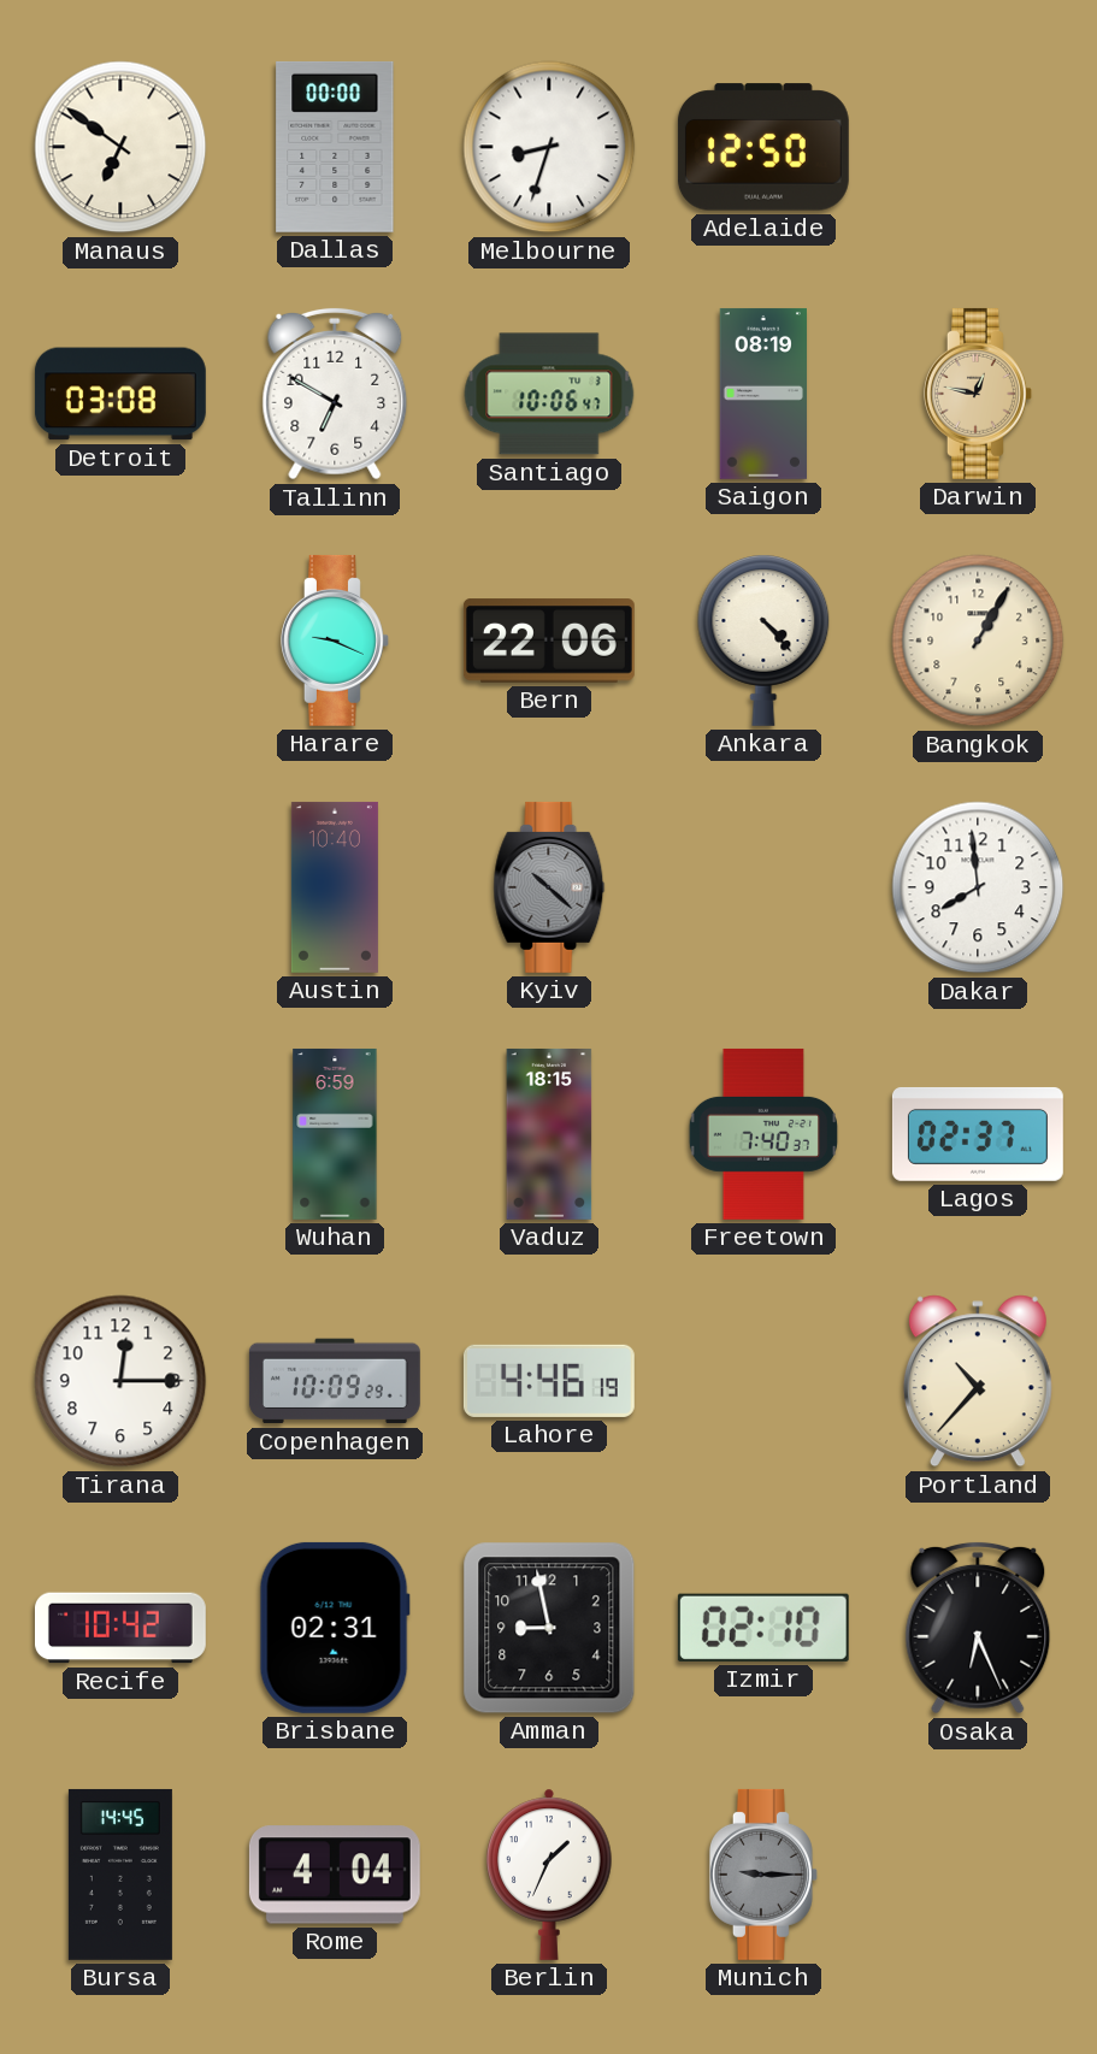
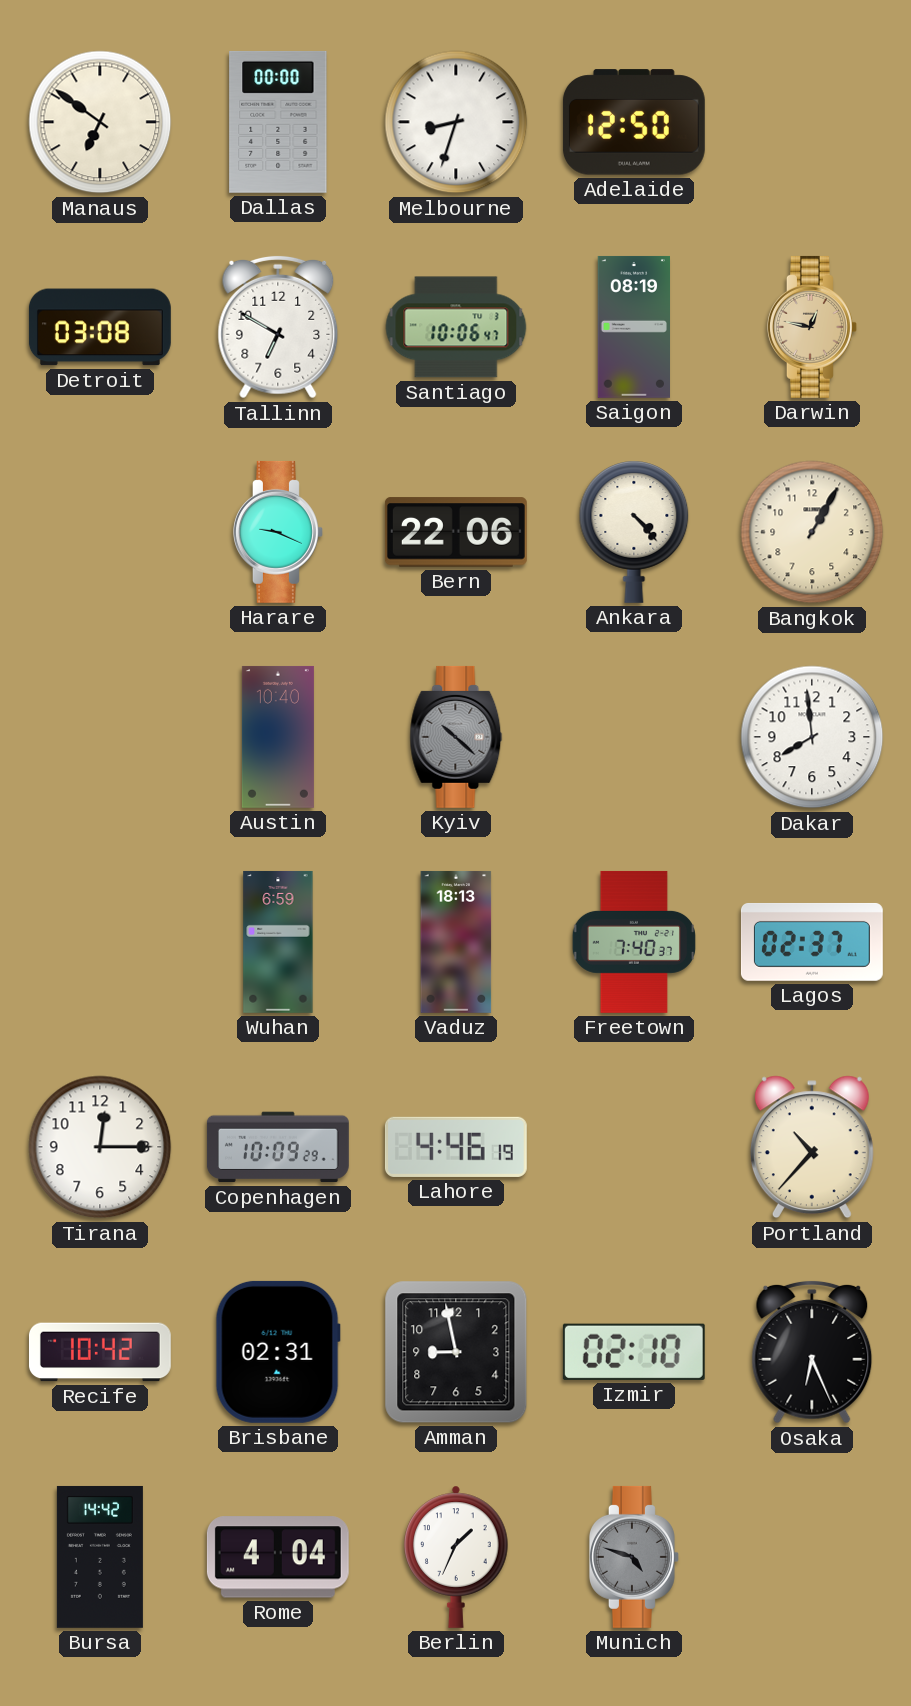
Vaduz: 18:15 -> 18:13 (456, 942)
Bursa: 14:45 -> 14:42 (100, 1557)
Munich: 9:15 -> 4:48 (634, 1557)
